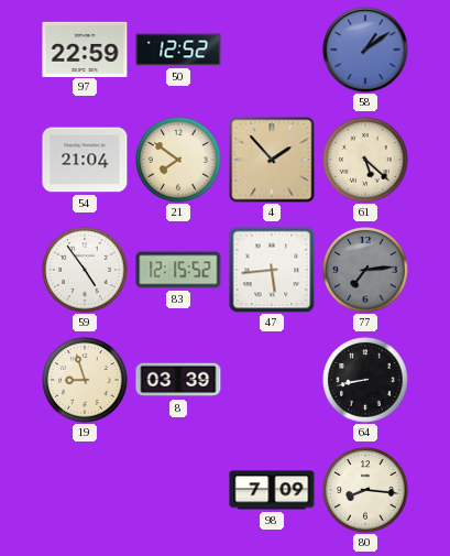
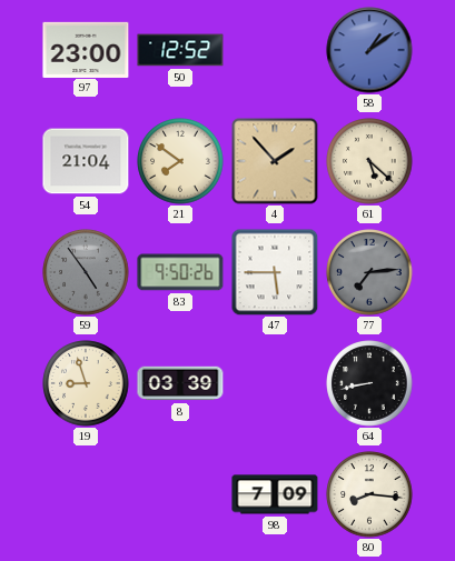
97: 22:59 -> 23:00 (86, 49)
59 dial: white -> grey (86, 272)
83: 12:15 -> 9:50 (180, 272)
47: 5:44 -> 5:45 (275, 272)
